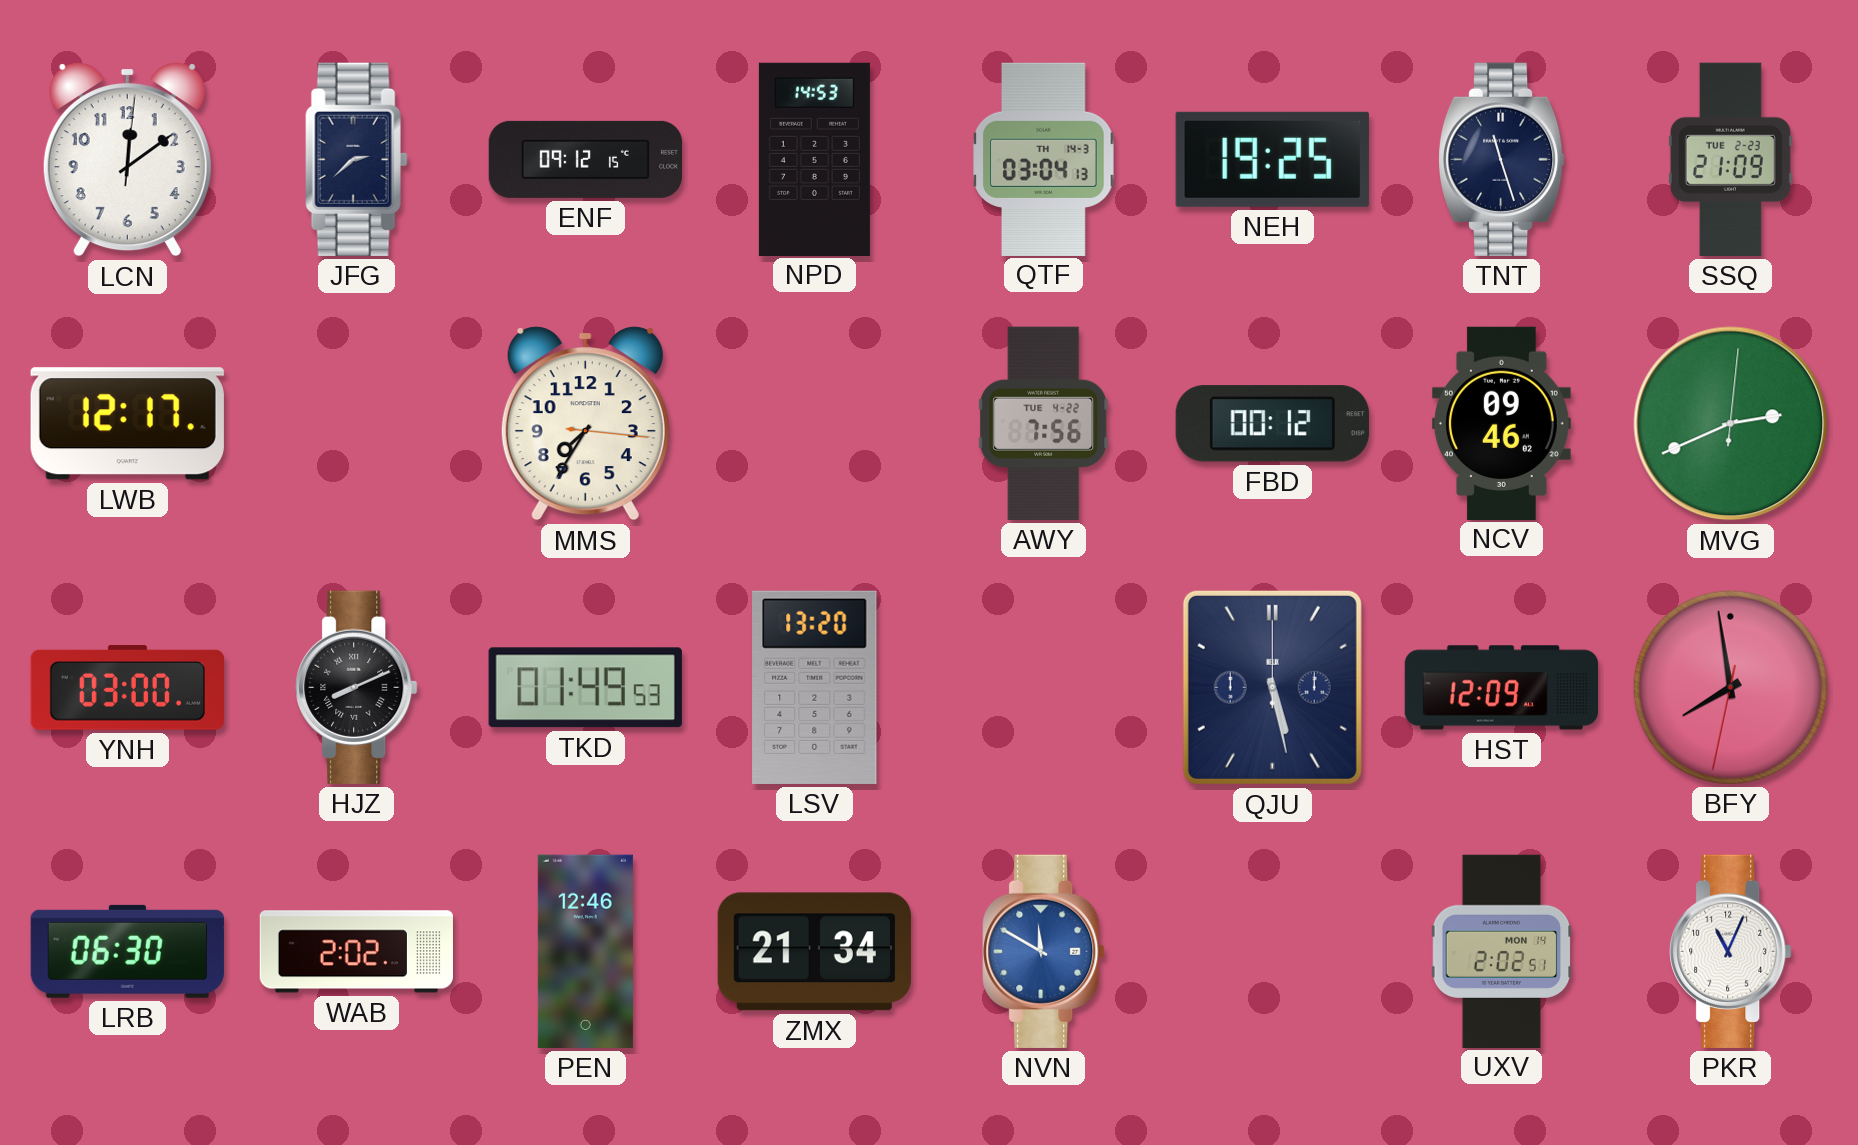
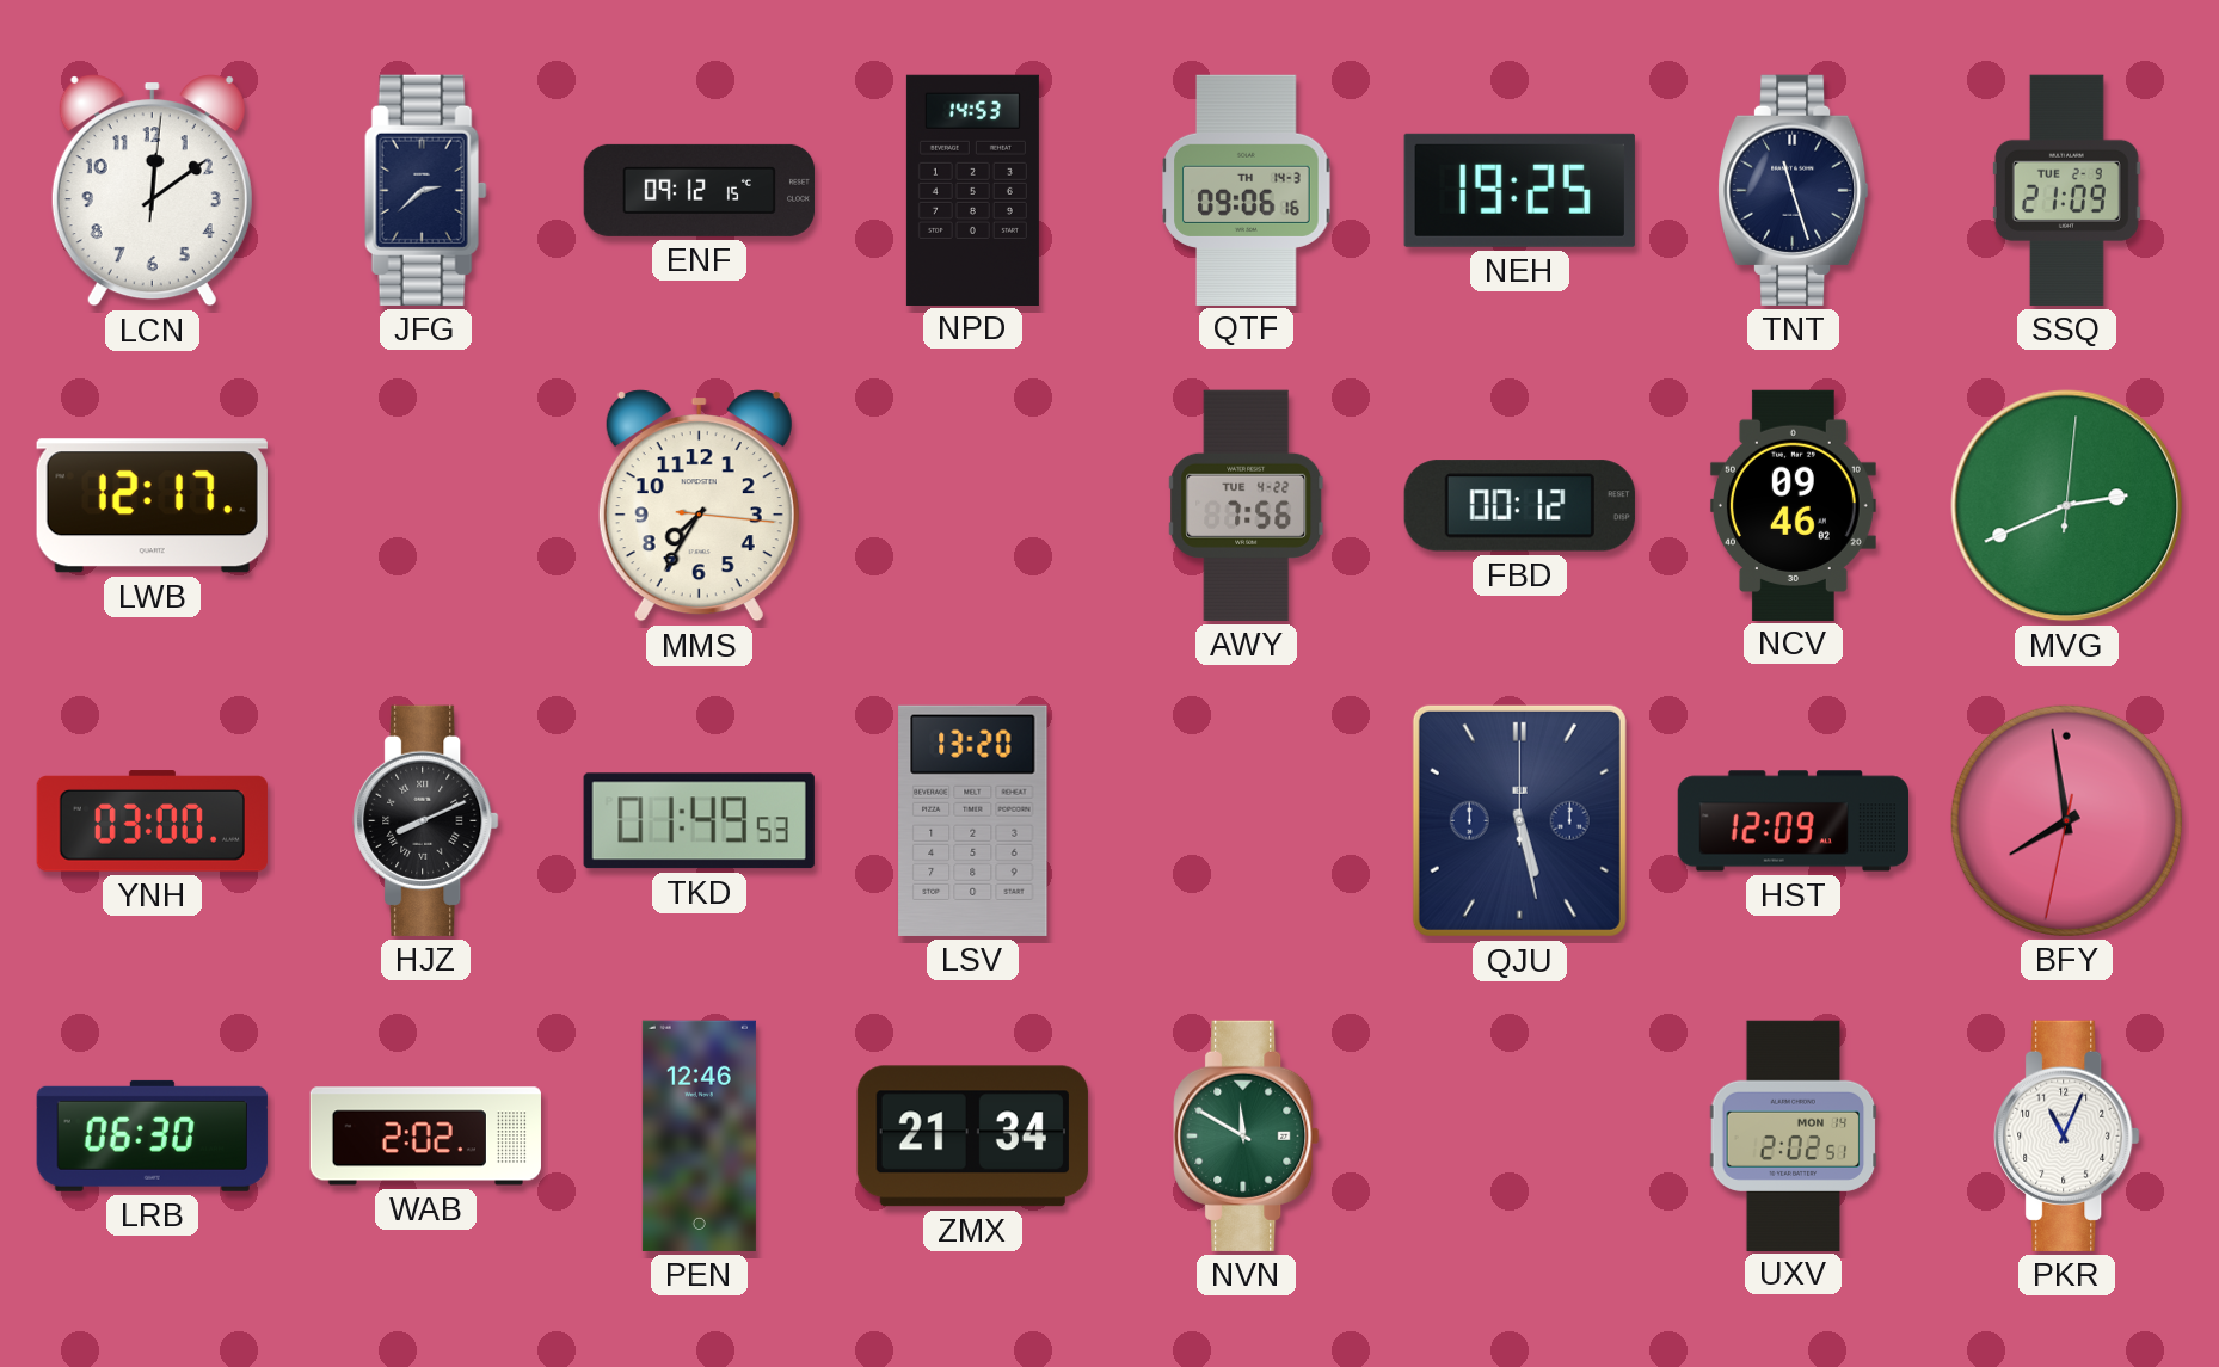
QTF: 03:04 -> 09:06 (1247, 190)
SSQ date: TUE 2-23 -> TUE 2-9 (2066, 190)
NVN dial: blue -> green (1247, 1135)
